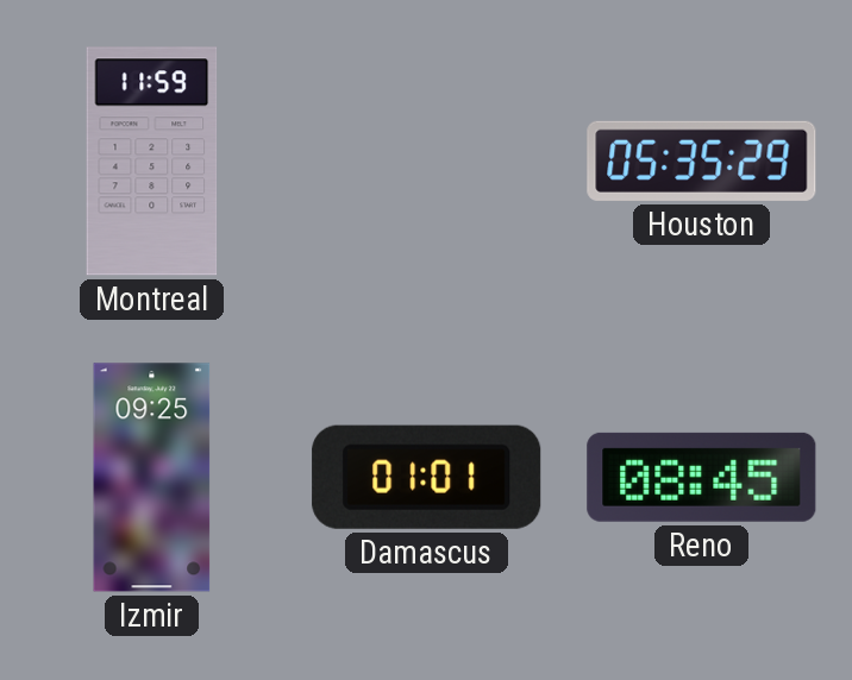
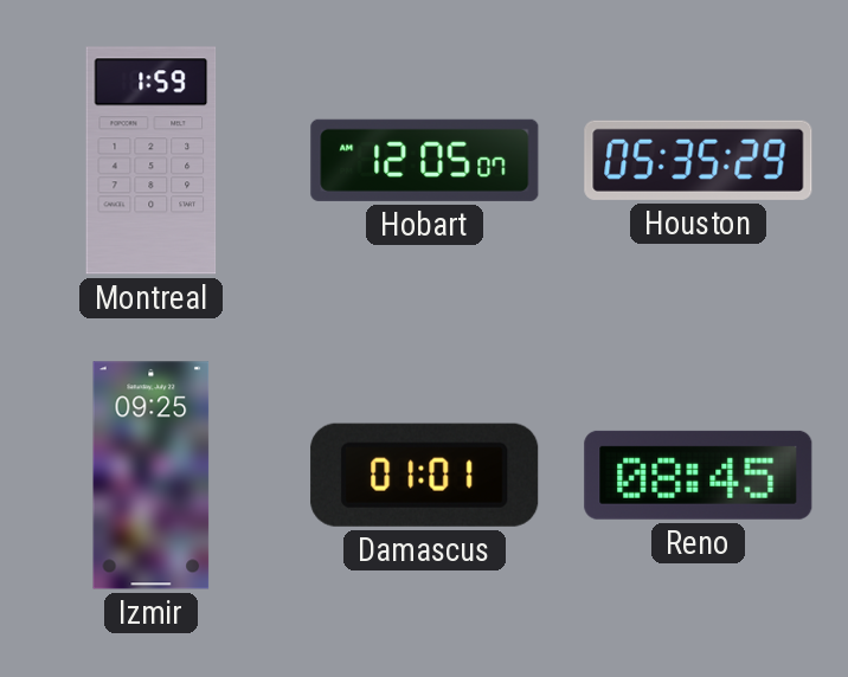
Montreal: 11:59 -> 1:59 (152, 161)
Hobart: none -> 12:05 (425, 160)
